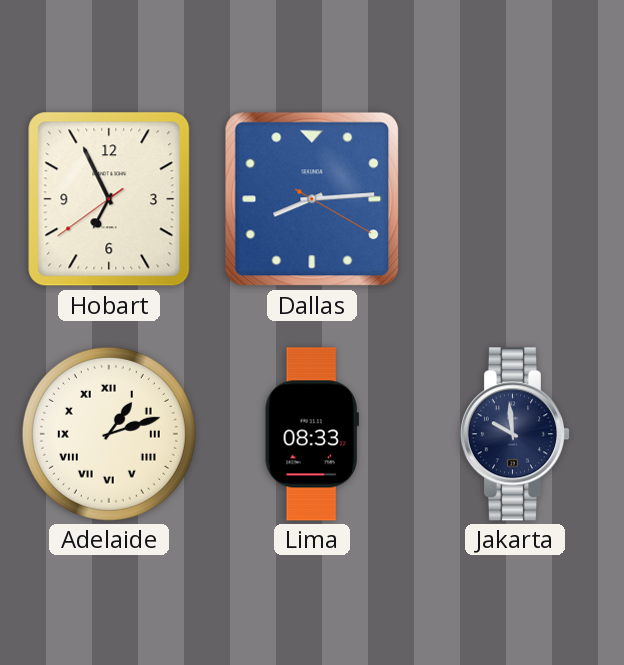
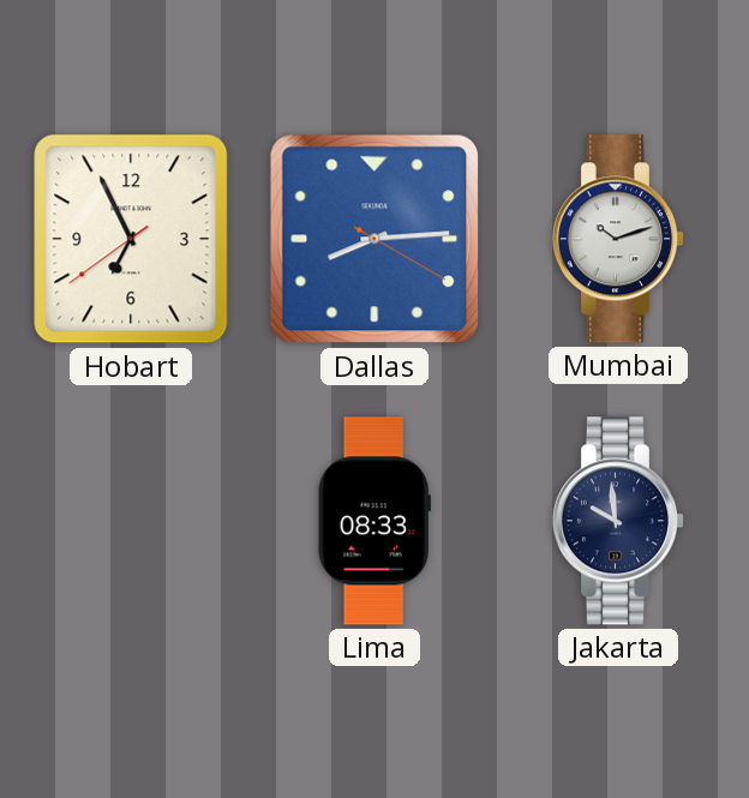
Mumbai: none -> 10:12 (617, 239)
Adelaide: 1:12 -> none (109, 434)
